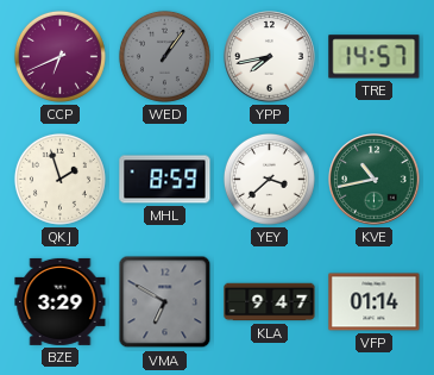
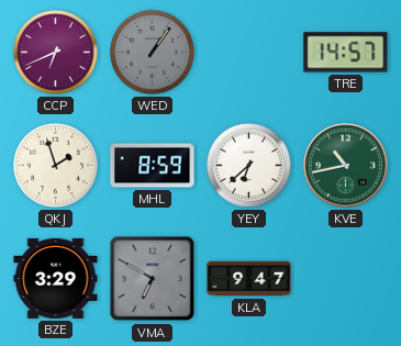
YPP: 7:43 -> none (270, 57)
YEY: 3:38 -> 6:38 (248, 165)
VFP: 01:14 -> none (375, 302)
